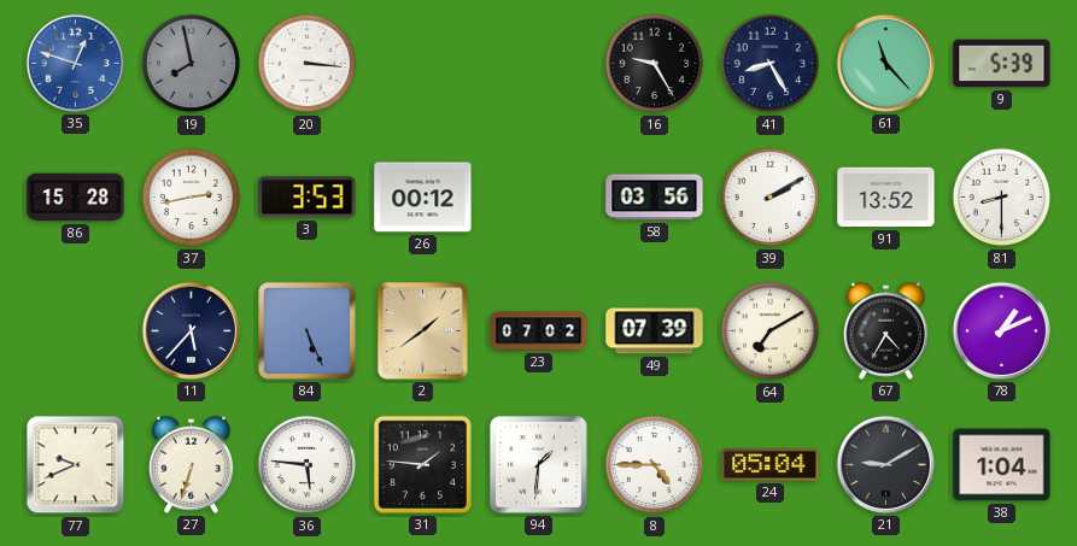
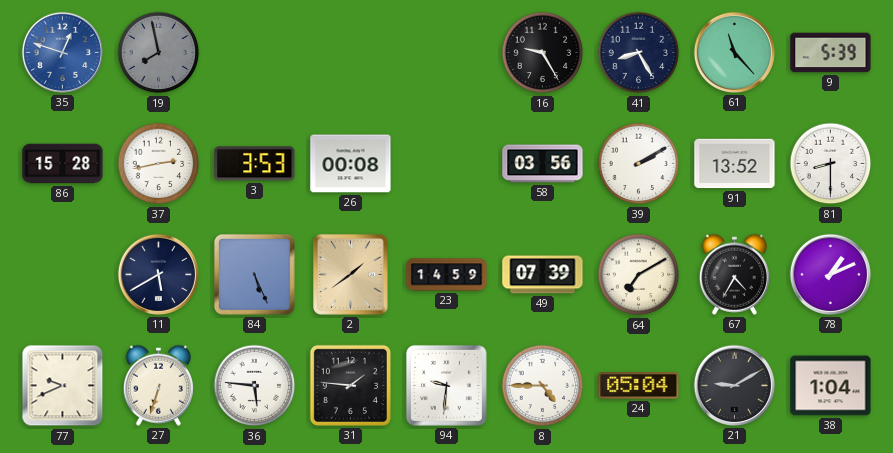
20: 3:16 -> none (308, 64)
26: 00:12 -> 00:08 (351, 164)
11: 5:37 -> 5:40 (158, 274)
23: 07:02 -> 14:59 (447, 275)
94: 1:31 -> 9:31 (446, 385)
